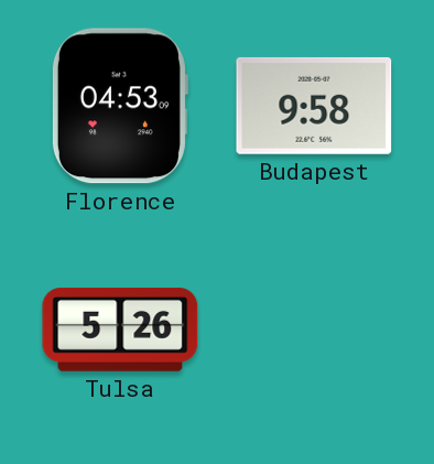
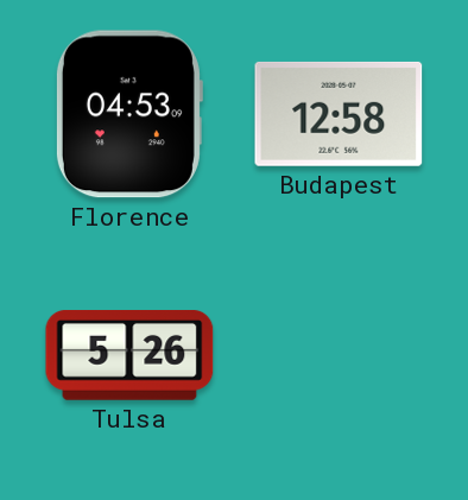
Budapest: 9:58 -> 12:58 (339, 114)
